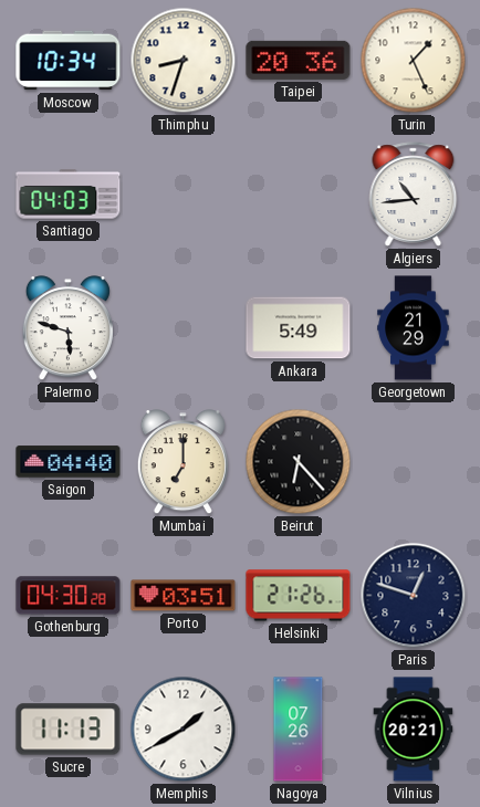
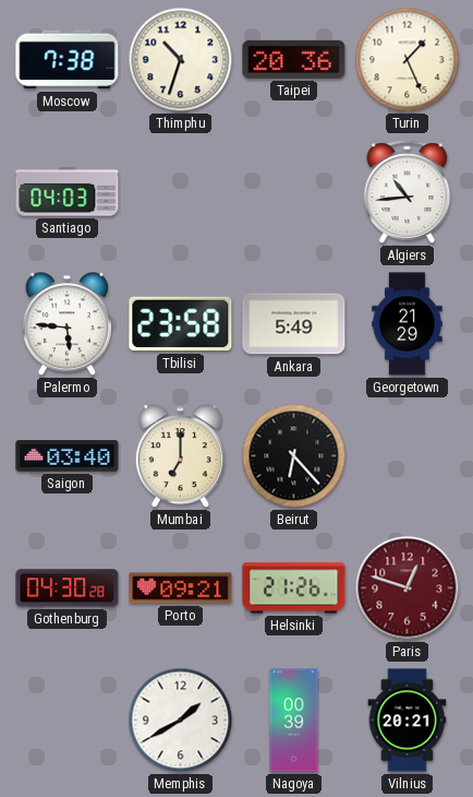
Moscow: 10:34 -> 7:38 (68, 60)
Thimphu: 8:33 -> 10:33 (181, 60)
Palermo: 5:48 -> 5:46 (66, 324)
Tbilisi: none -> 23:58 (181, 324)
Saigon: 04:40 -> 03:40 (68, 456)
Porto: 03:51 -> 09:21 (181, 588)
Paris dial: navy -> burgundy (408, 588)
Sucre: 11:13 -> none (69, 730)
Nagoya: 07:26 -> 00:39 (294, 721)
